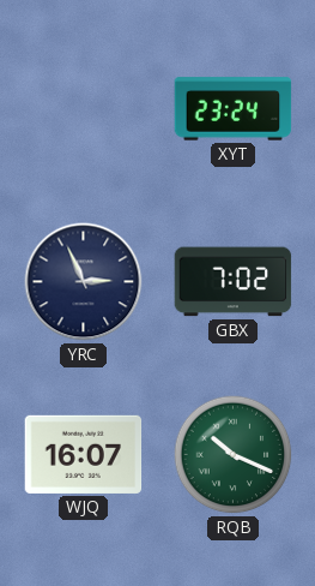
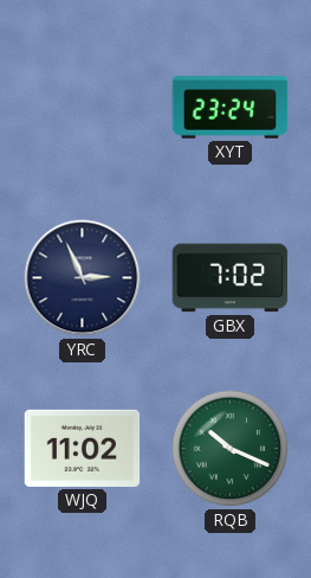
WJQ: 16:07 -> 11:02 (83, 448)
